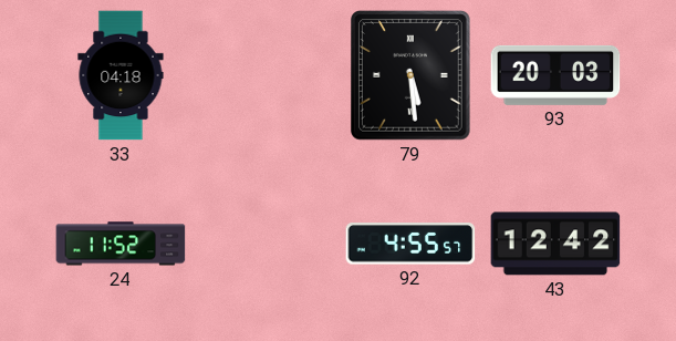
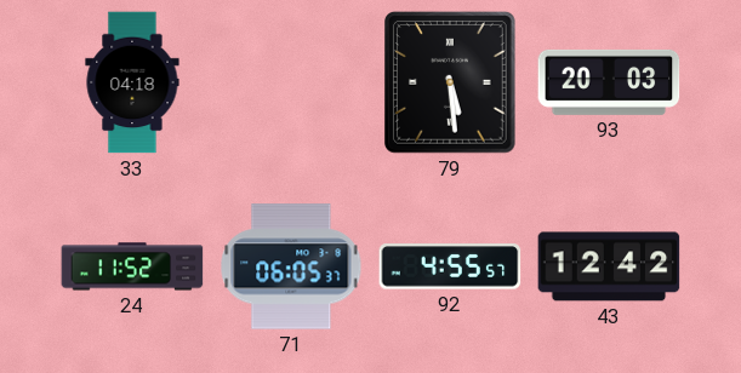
71: none -> 06:05 (291, 266)
